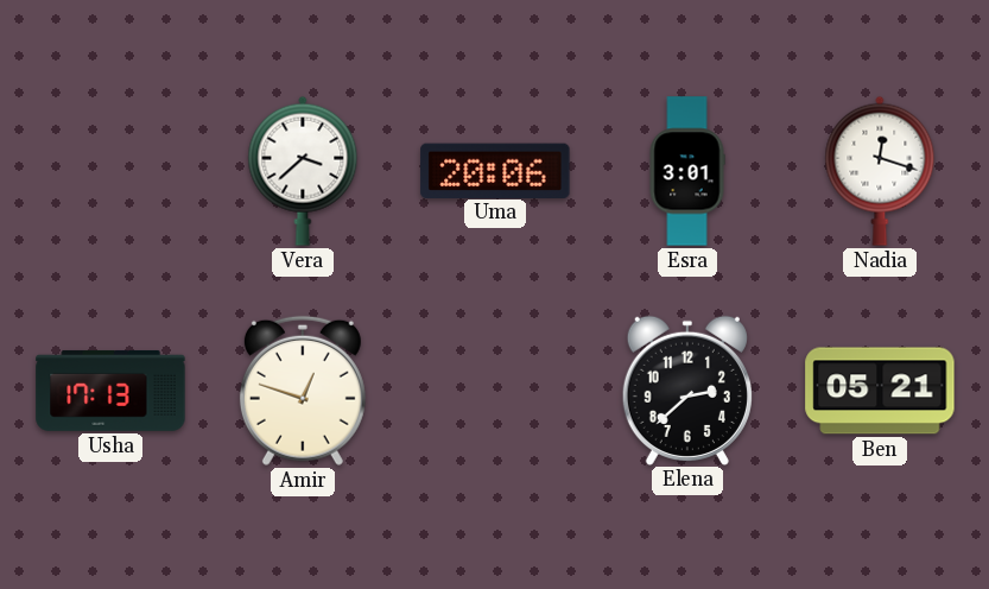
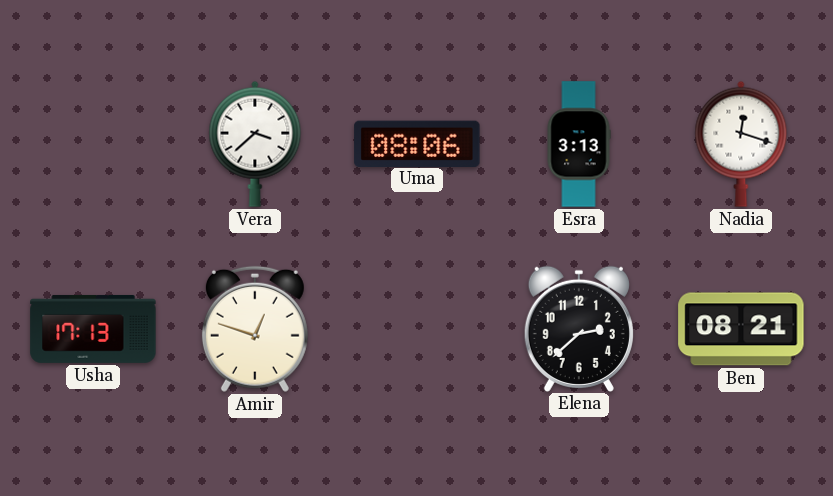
Uma: 20:06 -> 08:06 (417, 143)
Esra: 3:01 -> 3:13 (579, 144)
Ben: 05:21 -> 08:21 (741, 329)
